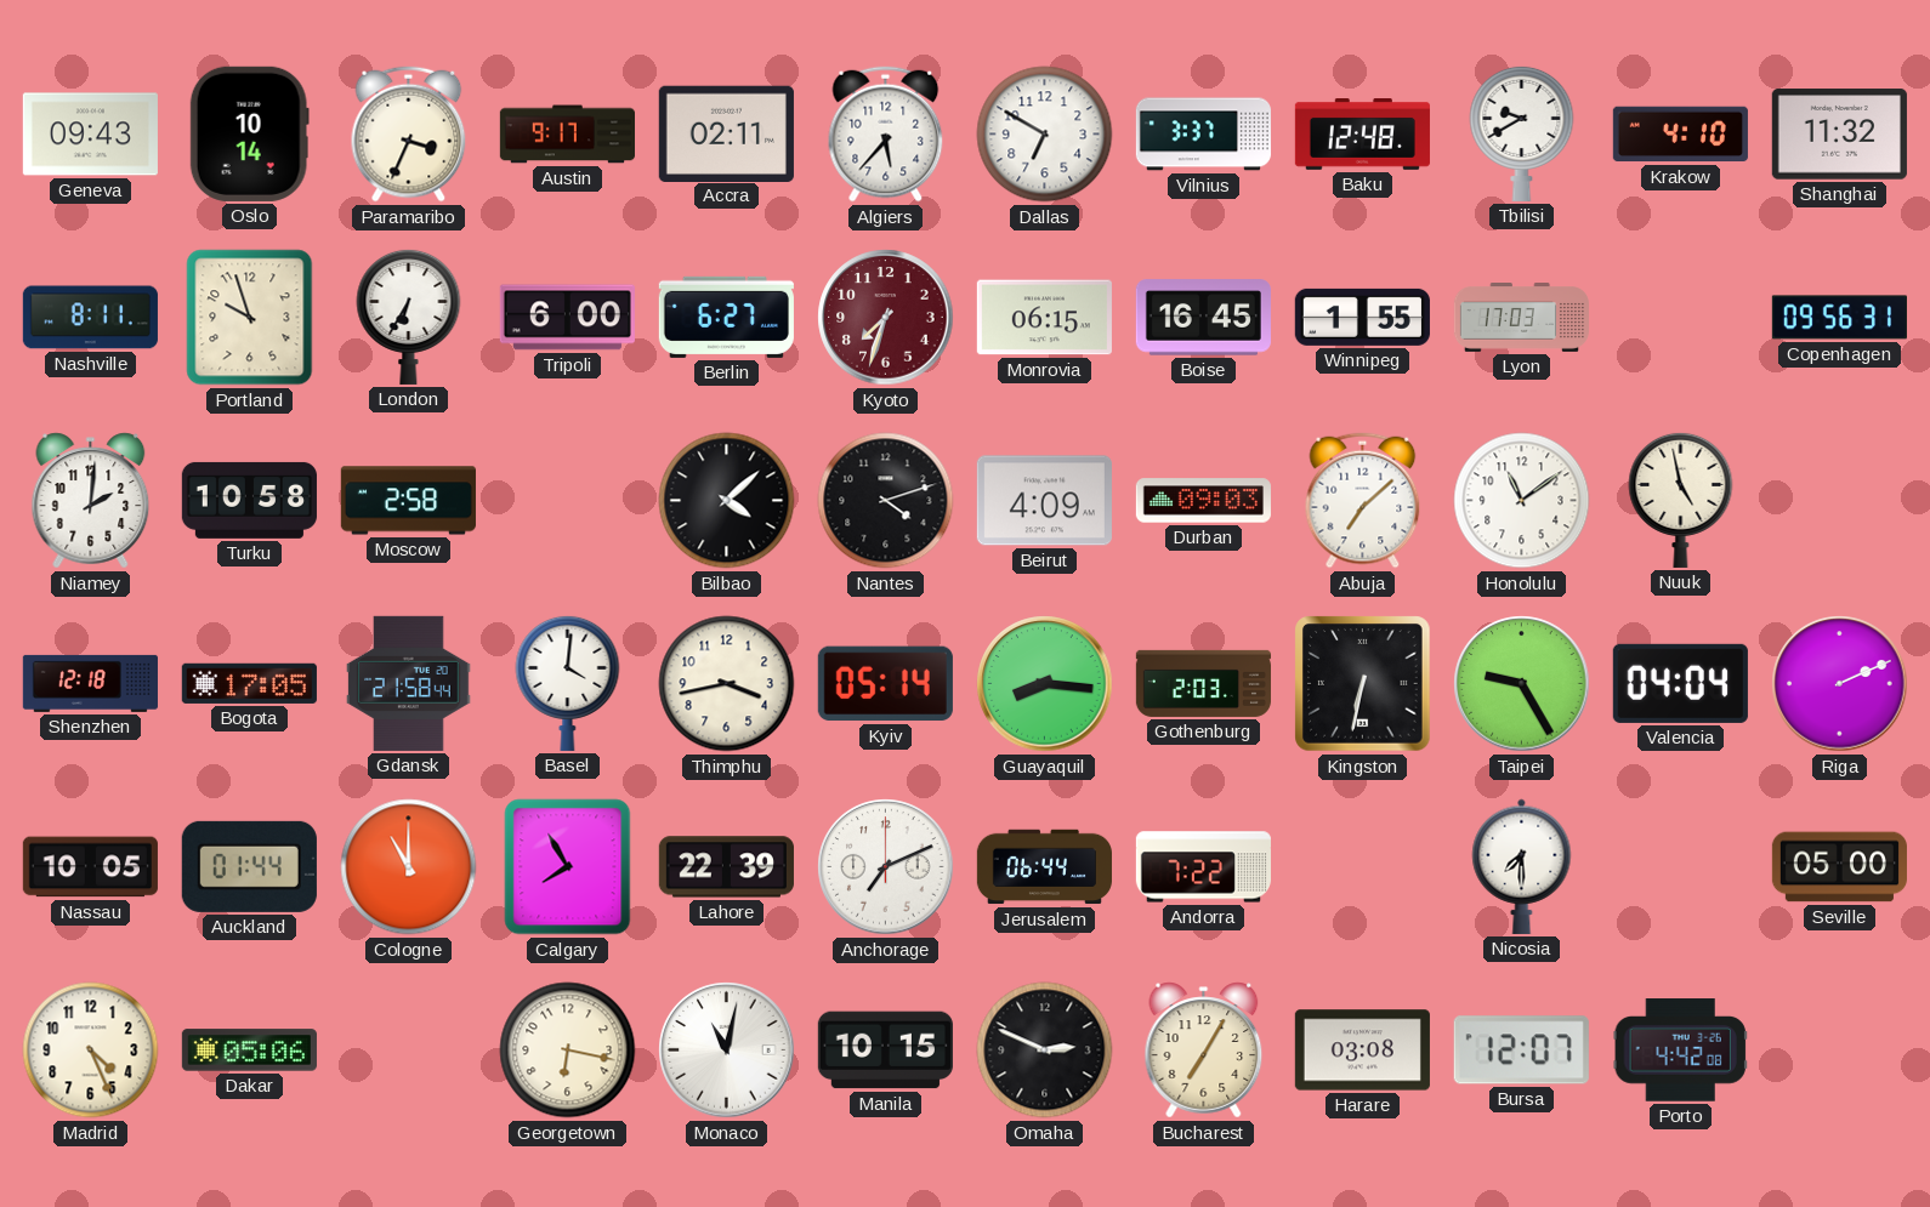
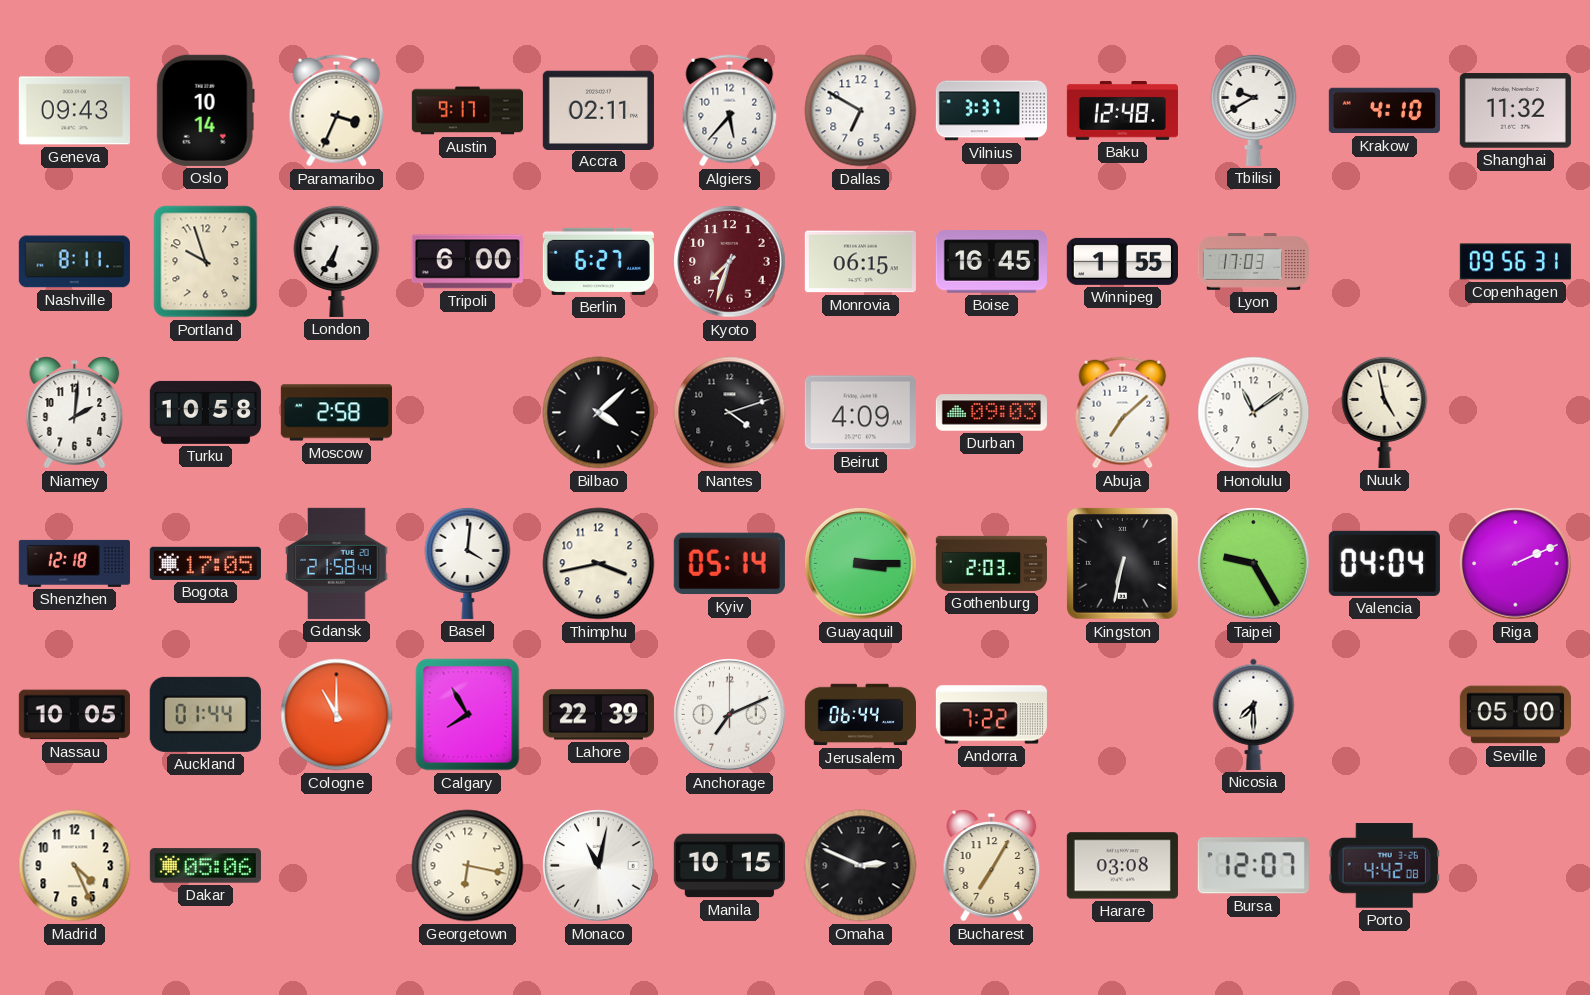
Guayaquil: 8:16 -> 3:15 (861, 564)
